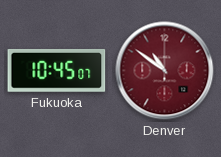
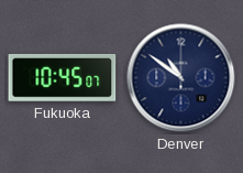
Denver dial: burgundy -> navy (181, 78)
